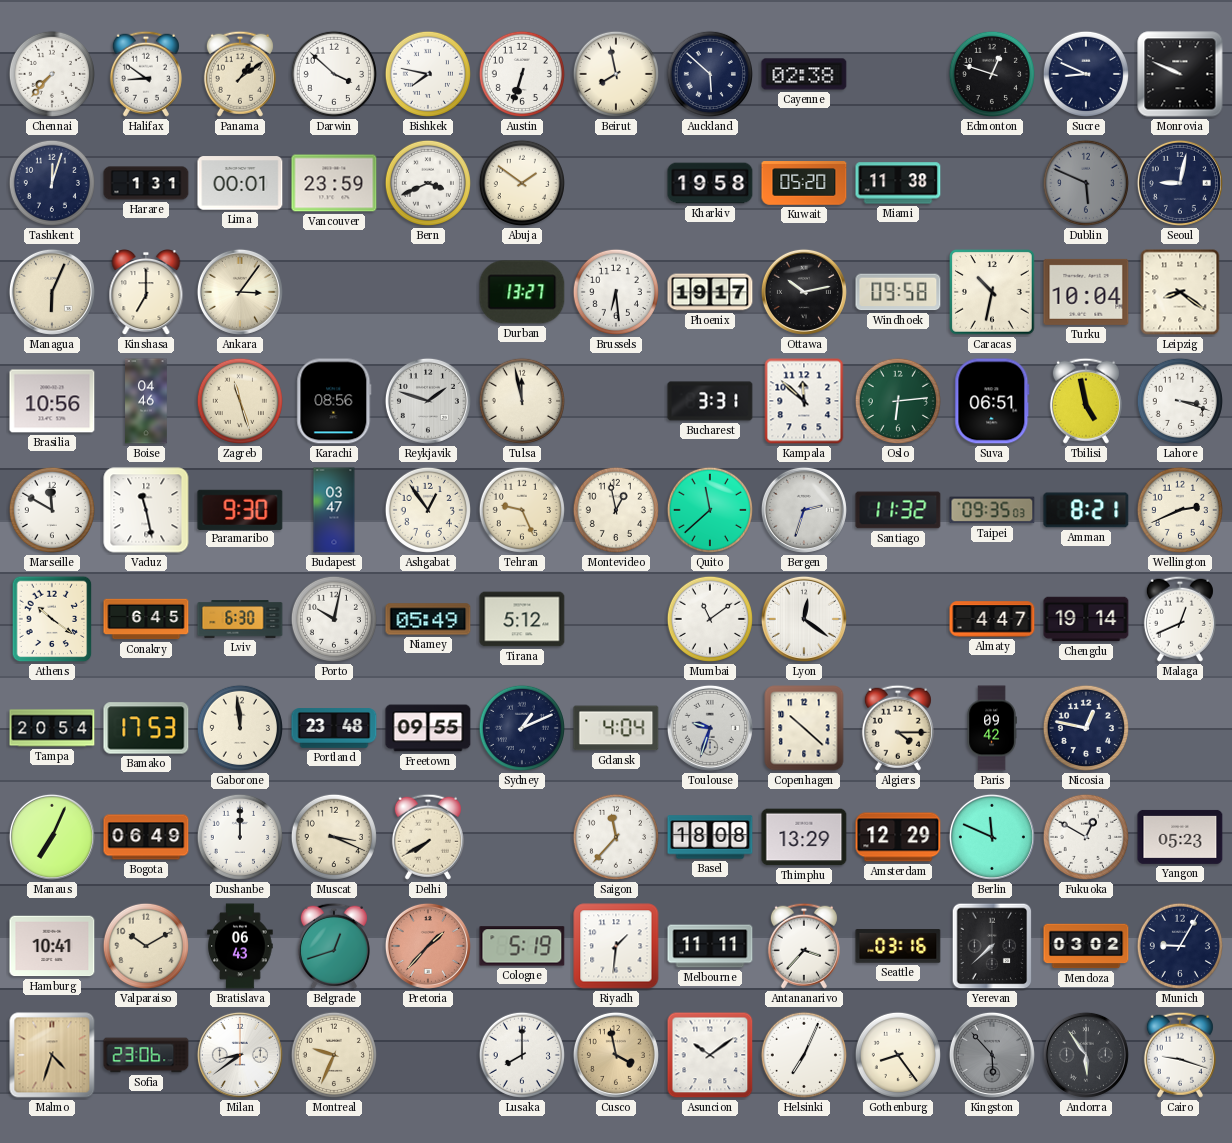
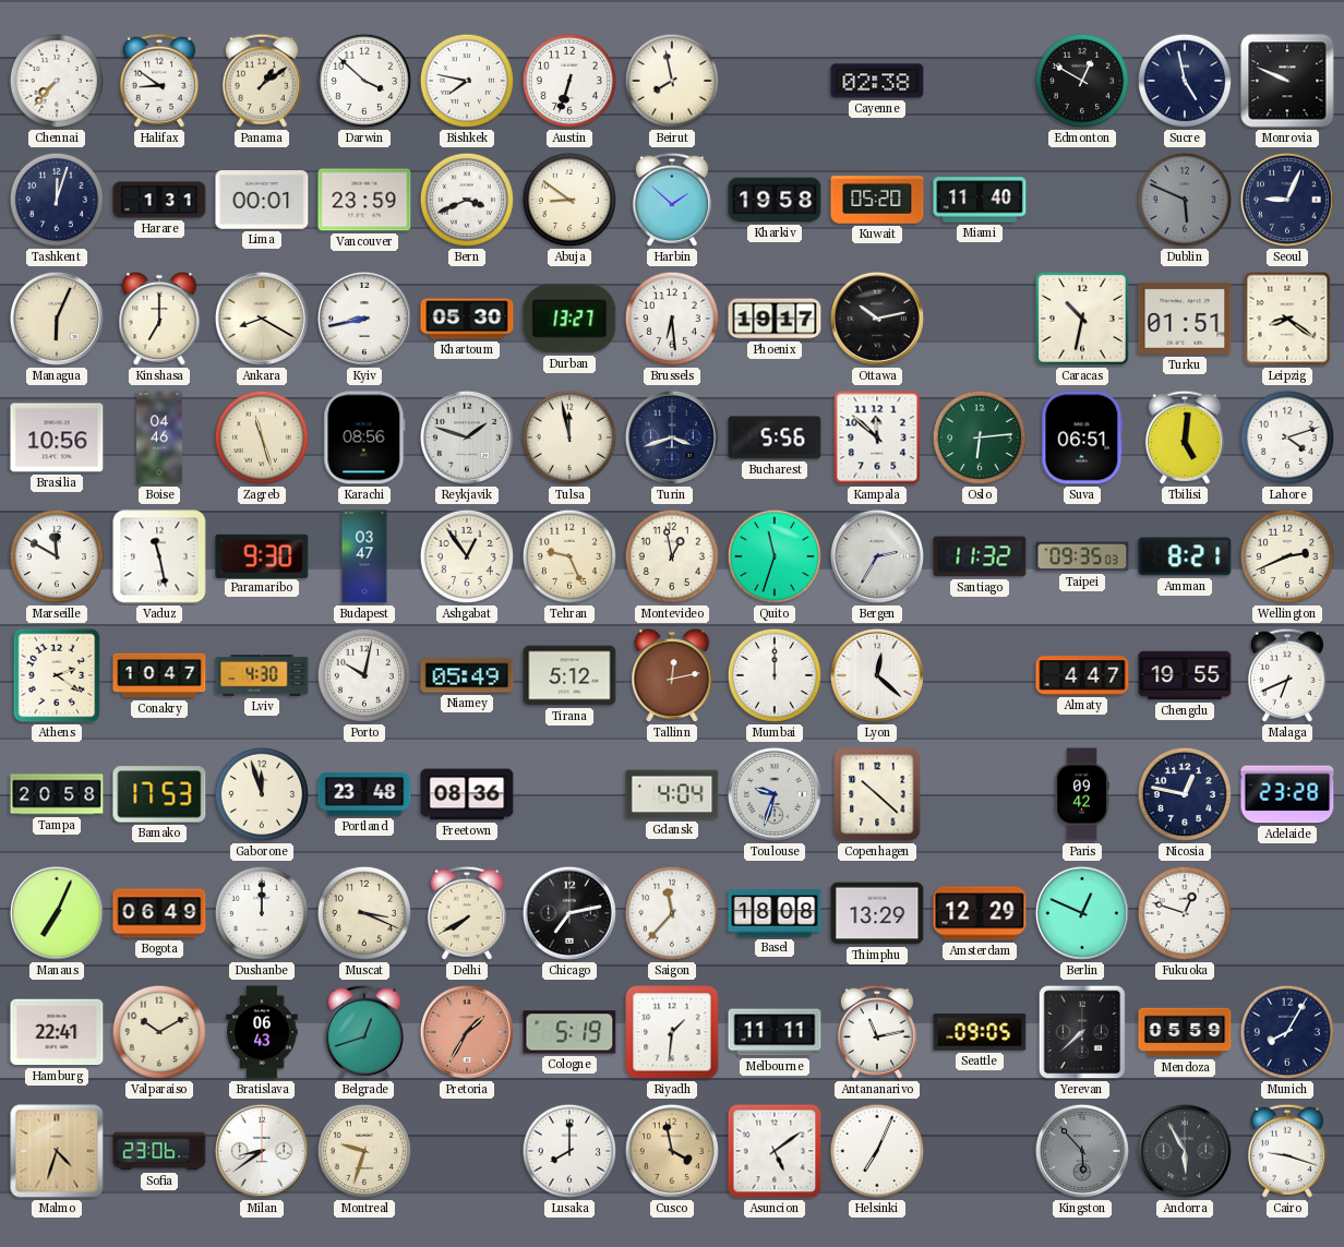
Auckland: 5:52 -> none (710, 74)
Edmonton: 12:48 -> 12:50 (1082, 81)
Sucre: 8:49 -> 4:58 (1185, 81)
Abuja: 1:51 -> 8:51 (569, 200)
Harbin: none -> 1:52 (672, 200)
Miami: 11:38 -> 11:40 (980, 200)
Seoul: 9:02 -> 9:04 (1287, 200)
Ankara: 3:06 -> 8:20 (262, 319)
Kyiv: none -> 8:43 (364, 319)
Khartoum: none -> 05:30 (467, 319)
Windhoek: 09:58 -> none (898, 292)
Turku: 10:04 -> 01:51 (1185, 319)
Turin: none -> 3:42 (672, 437)
Bucharest: 3:31 -> 5:56 (775, 437)
Tbilisi: 4:58 -> 5:01 (1185, 437)
Lahore: 3:18 -> 4:12 (1287, 437)
Quito: 11:38 -> 11:33 (775, 556)
Bergen: 2:33 -> 2:35 (877, 556)
Athens: 10:21 -> 2:21 (57, 675)
Conakry: 6:45 -> 10:47 (159, 675)
Lviv: 6:30 -> 4:30 (262, 675)
Tallinn: none -> 12:13 (672, 676)
Mumbai: 11:09 -> 12:00 (775, 675)
Lyon: 12:21 -> 12:22 (877, 675)
Chengdu: 19:14 -> 19:55 (1185, 675)
Malaga: 12:41 -> 6:41 (1287, 675)
Tampa: 20:54 -> 20:58 (57, 794)
Gaborone: 11:59 -> 11:57 (262, 794)
Freetown: 09:55 -> 08:36 (467, 794)
Sydney: 1:11 -> none (522, 728)
Algiers: 4:15 -> none (898, 728)
Adelaide: none -> 23:28 (1287, 794)
Chicago: none -> 7:13 (569, 913)
Berlin: 11:49 -> 12:49 (1082, 913)
Fukuoka: 12:50 -> 12:48 (1185, 913)
Yangon: 05:23 -> none (1180, 837)
Hamburg: 10:41 -> 22:41 (57, 1032)
Pretoria: 1:37 -> 1:35 (467, 1032)
Antananarivo: 3:37 -> 11:13 (877, 1032)
Seattle: 03:16 -> 09:05 (980, 1032)
Mendoza: 03:02 -> 05:59 (1185, 1032)
Munich: 9:05 -> 8:05 (1287, 1032)
Montreal: 9:34 -> 9:33 (364, 1151)
Asuncion: 10:09 -> 5:09 (775, 1151)
Gothenburg: 8:24 -> none (898, 1055)
Andorra: 5:54 -> 5:55 (1185, 1151)
